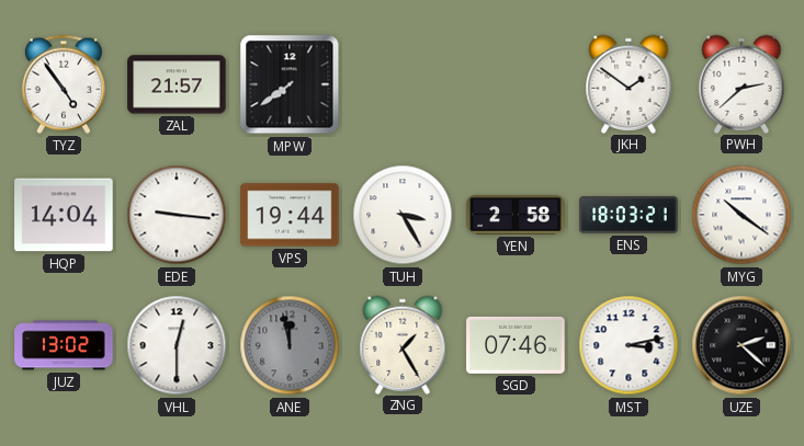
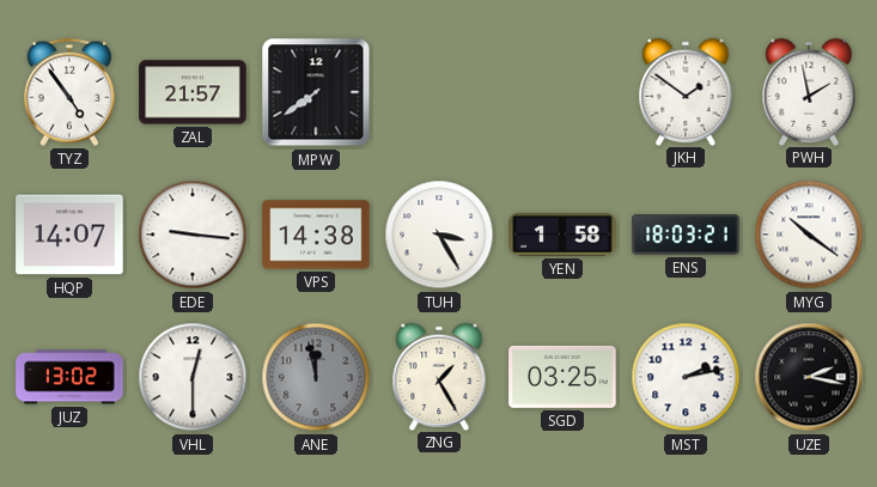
PWH: 2:38 -> 1:58 (809, 91)
HQP: 14:04 -> 14:07 (69, 235)
VPS: 19:44 -> 14:38 (316, 235)
YEN: 2:58 -> 1:58 (562, 235)
SGD: 07:46 -> 03:25 (562, 377)
MST: 3:13 -> 2:13 (686, 377)
UZE: 2:22 -> 2:17 (809, 377)
